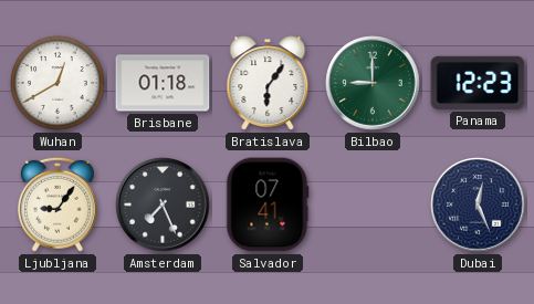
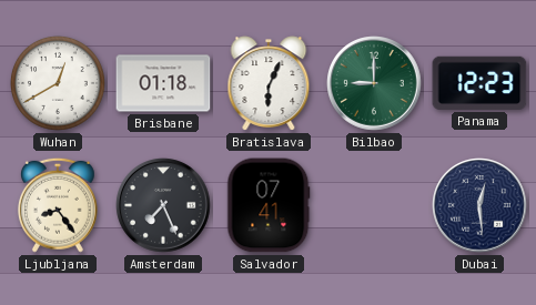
Bratislava: 6:06 -> 6:04 (269, 83)
Ljubljana: 9:06 -> 8:24 (58, 205)
Dubai: 12:26 -> 12:29 (479, 205)
